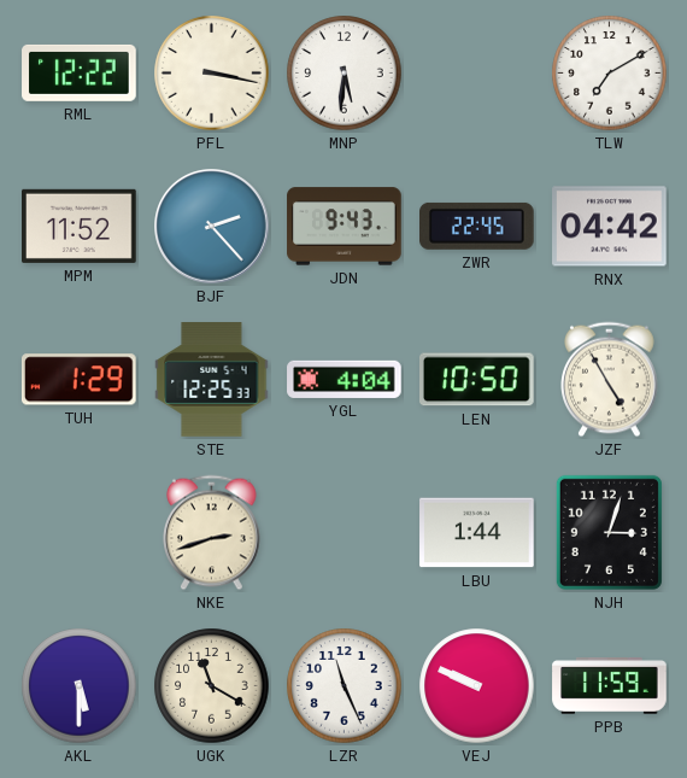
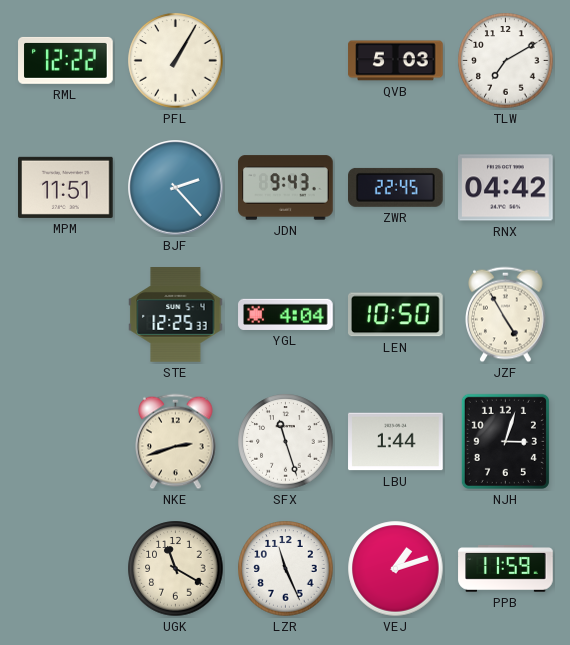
PFL: 3:17 -> 1:05 (176, 61)
MNP: 5:31 -> none (345, 74)
QVB: none -> 5:03 (396, 61)
MPM: 11:52 -> 11:51 (66, 187)
TUH: 1:29 -> none (78, 380)
SFX: none -> 11:27 (286, 442)
AKL: 5:30 -> none (80, 686)
VEJ: 9:49 -> 1:12 (396, 569)
